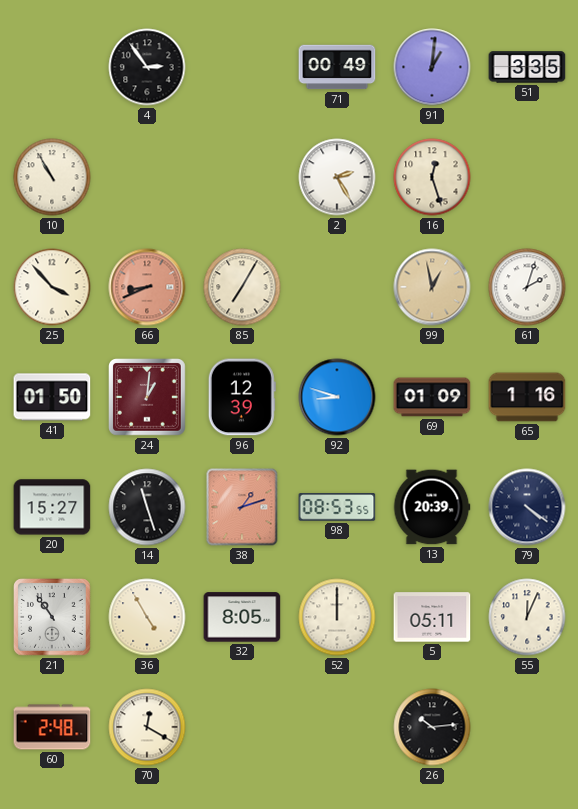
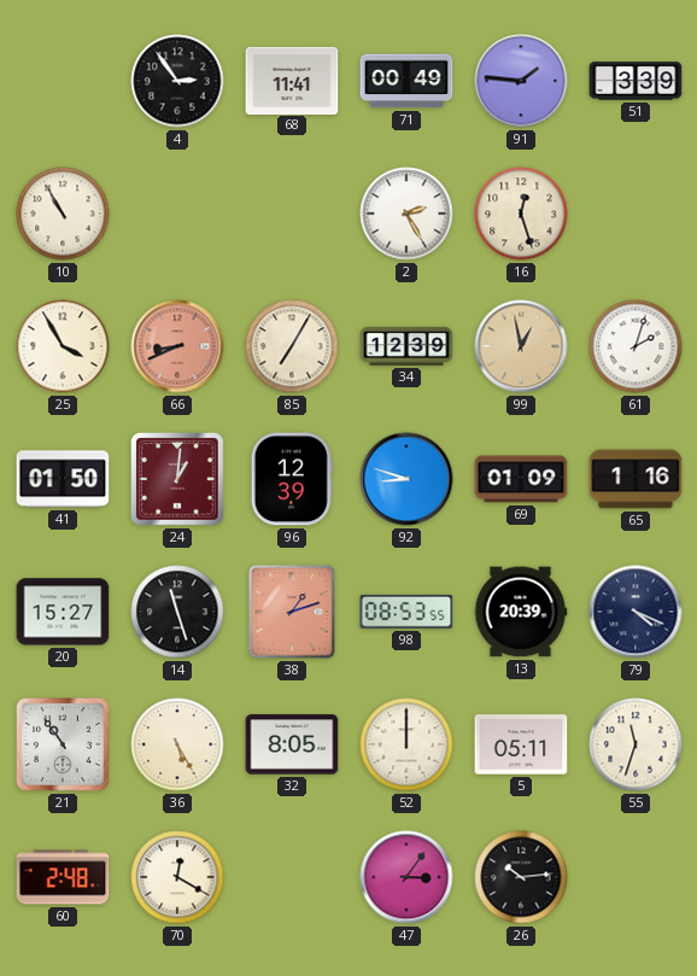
68: none -> 11:41 (292, 80)
91: 1:01 -> 1:46 (521, 81)
51: 3:35 -> 3:39 (635, 81)
25: 3:53 -> 3:55 (63, 346)
34: none -> 12:39 (406, 346)
79: 4:21 -> 4:19 (635, 612)
36: 4:55 -> 5:25 (177, 744)
55: 12:04 -> 11:33 (635, 744)
47: none -> 3:06 (406, 877)
